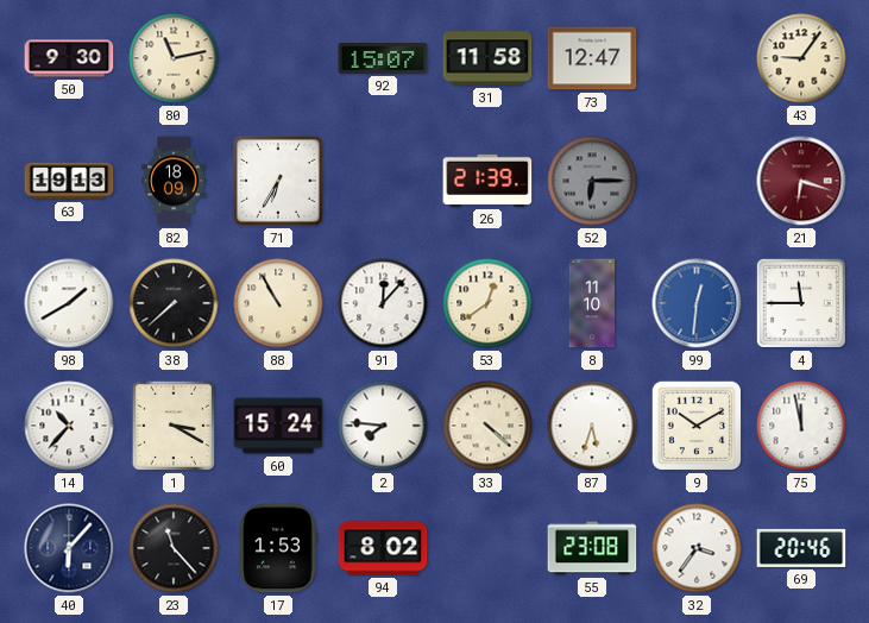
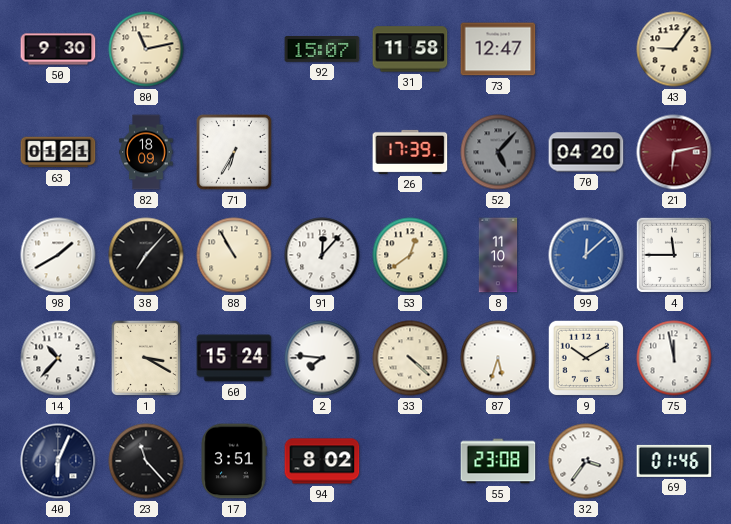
63: 19:13 -> 01:21 (58, 152)
26: 21:39 -> 17:39 (410, 152)
52: 6:15 -> 5:07 (498, 152)
70: none -> 04:20 (586, 152)
21: 6:18 -> 6:13 (674, 152)
38: 7:38 -> 7:07 (146, 255)
99: 12:31 -> 12:08 (586, 255)
40: 6:07 -> 6:04 (58, 461)
17: 1:53 -> 3:51 (234, 461)
69: 20:46 -> 01:46 (674, 461)
